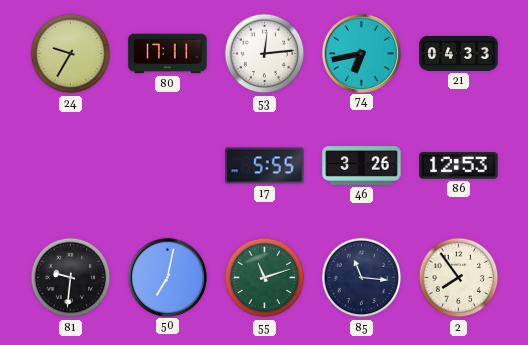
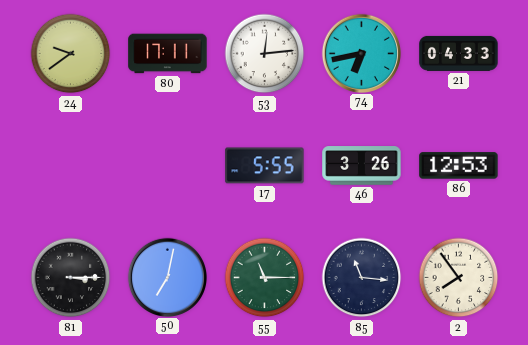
24: 9:35 -> 9:39 (71, 54)
81: 9:31 -> 3:15 (71, 278)
55: 11:12 -> 11:15 (265, 278)
